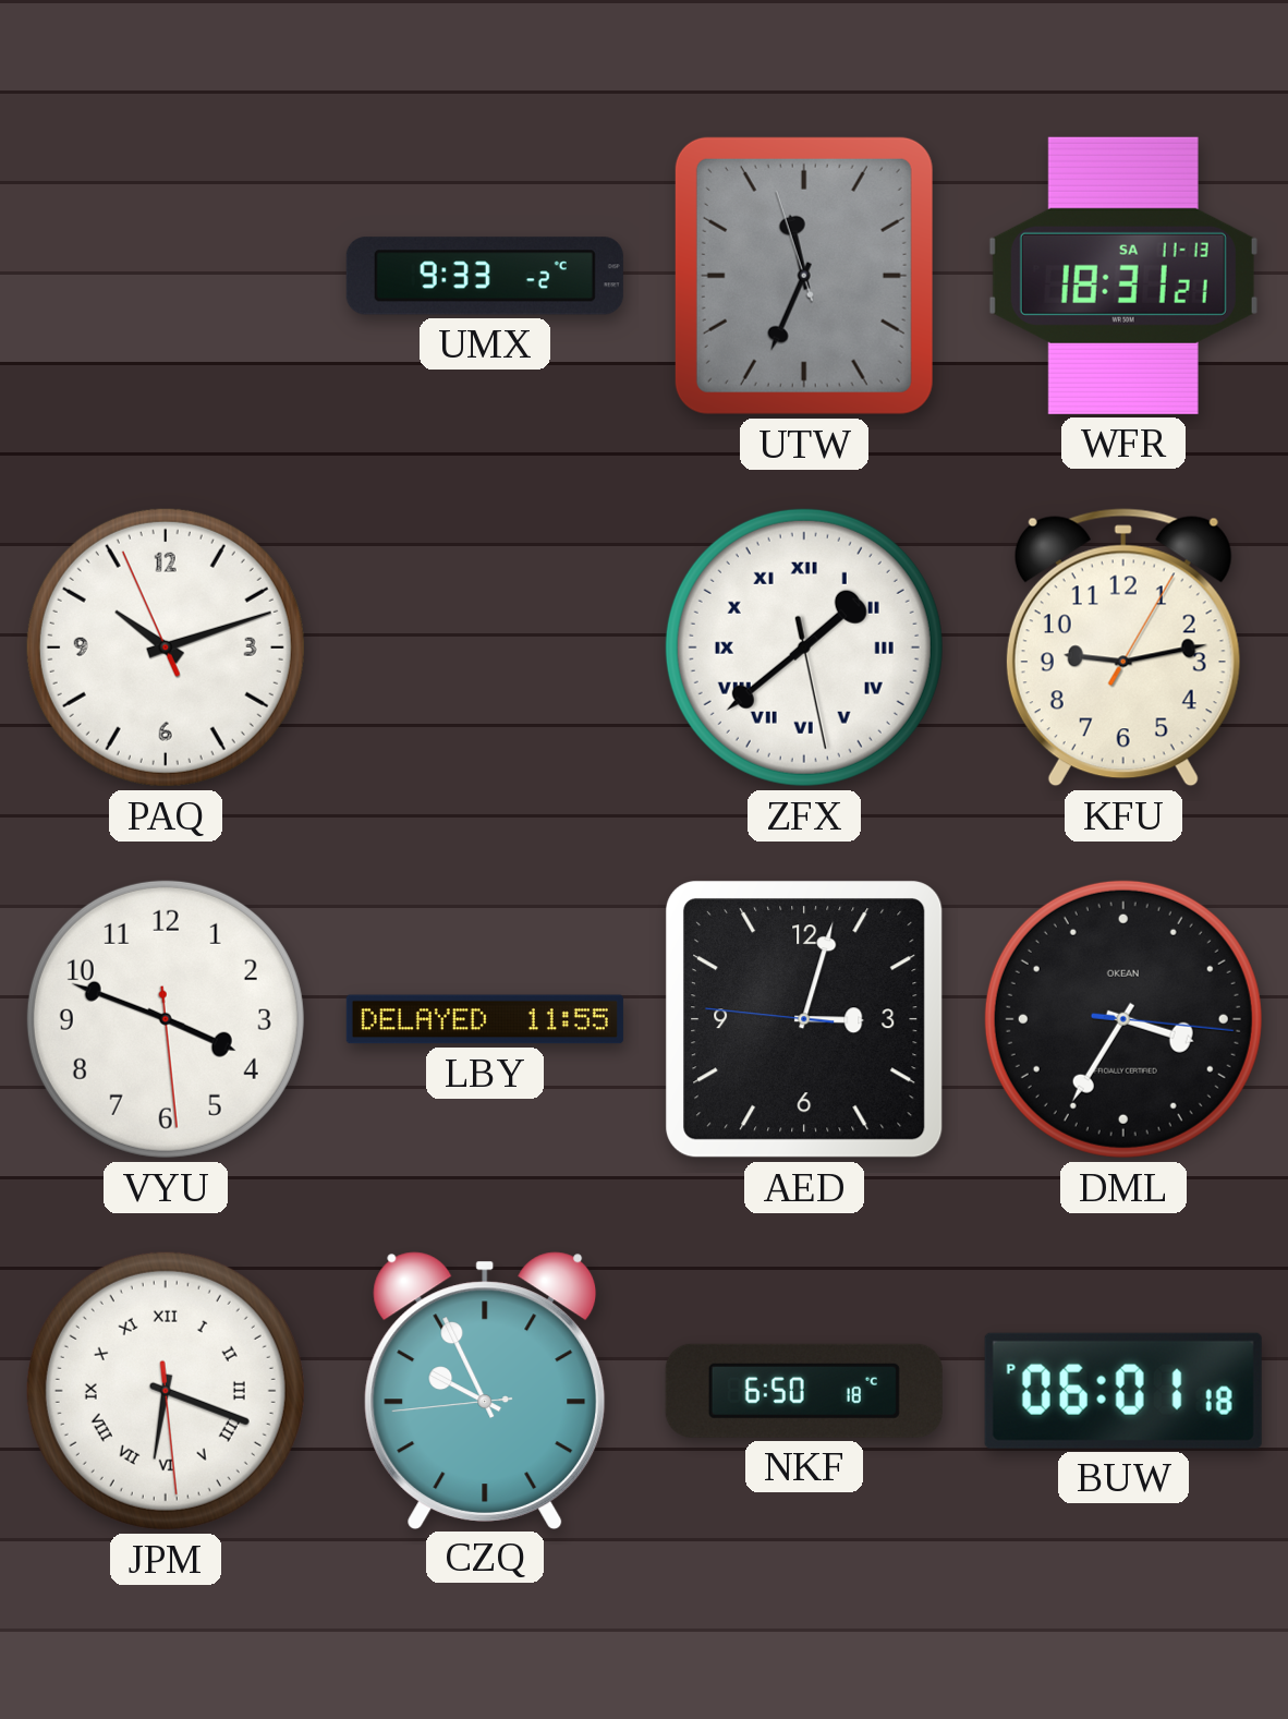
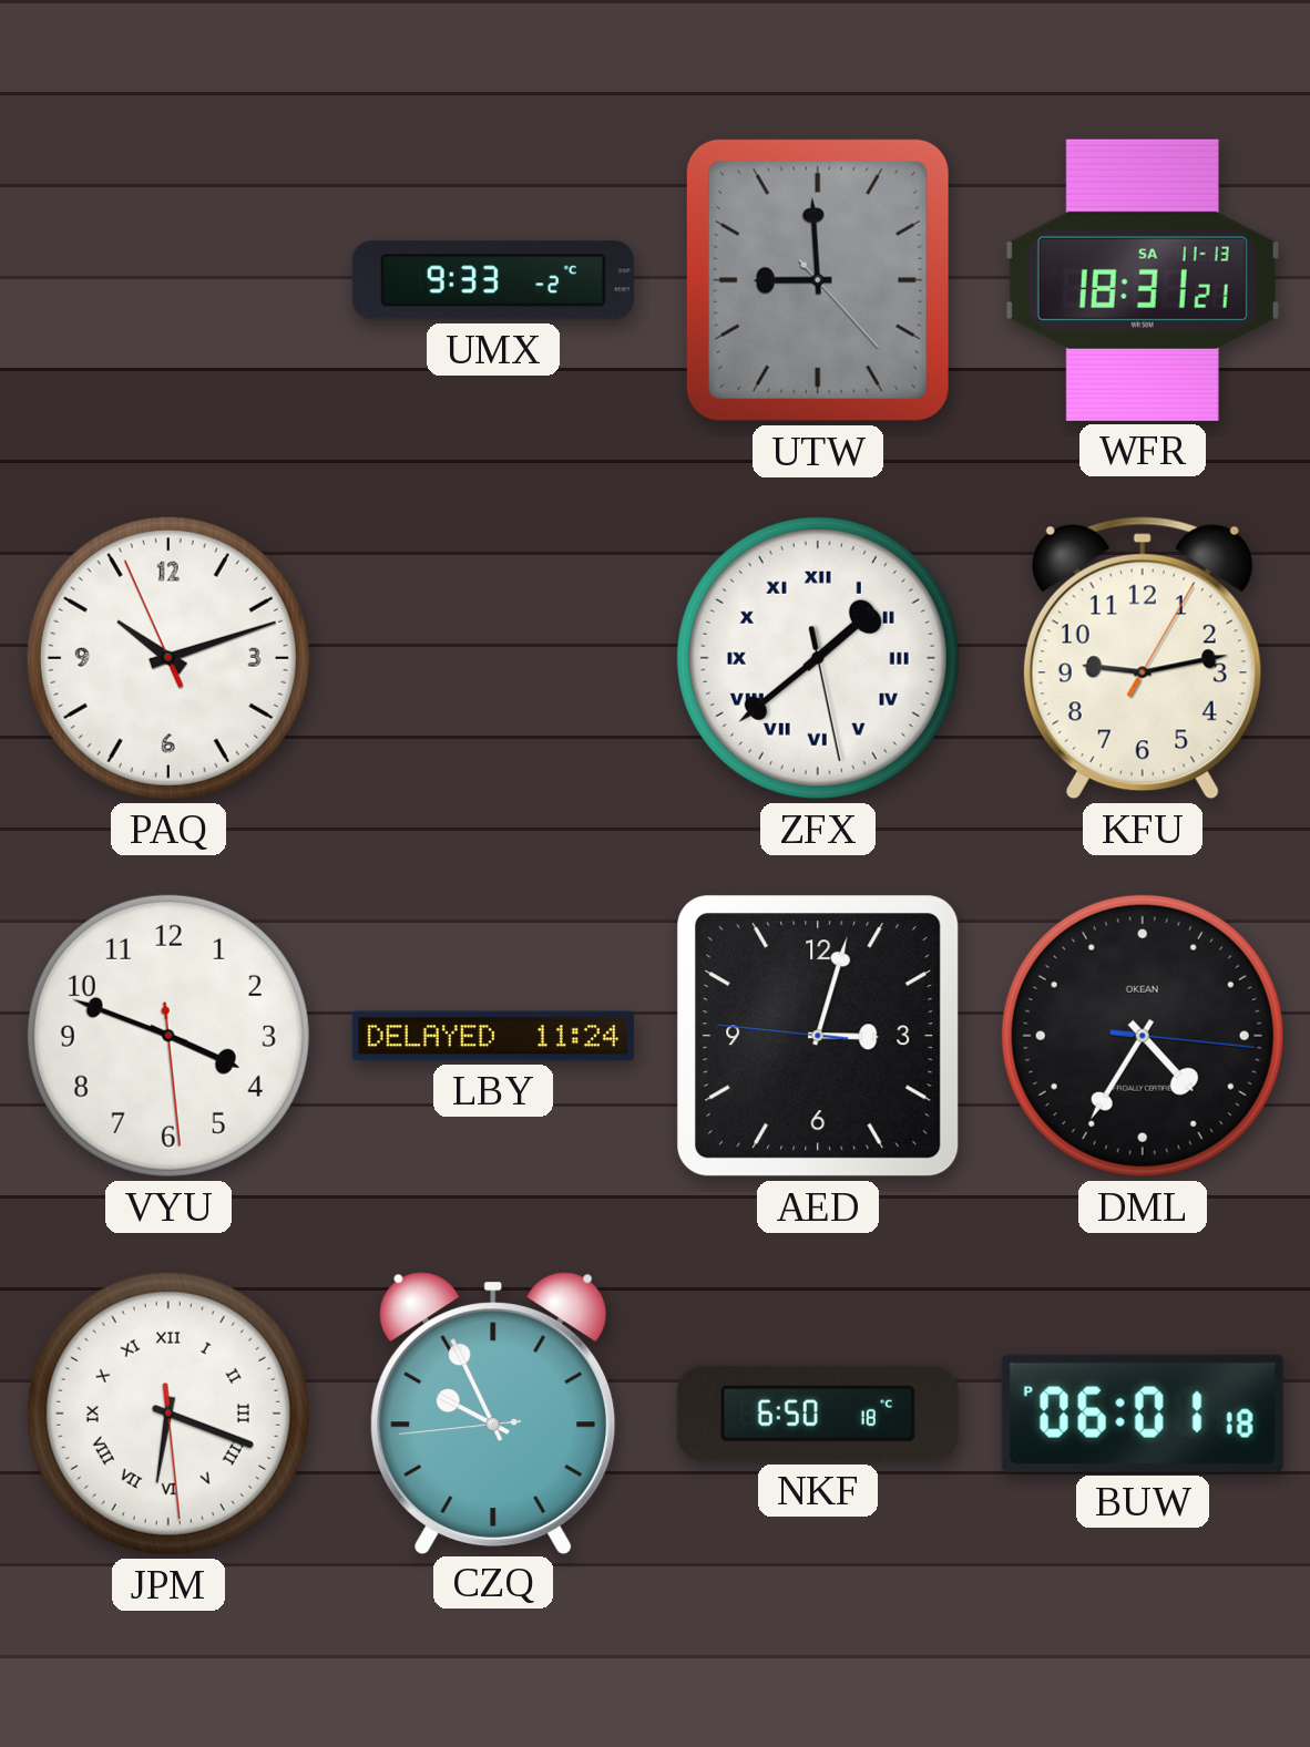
UTW: 11:33 -> 8:59 (818, 280)
LBY: 11:55 -> 11:24 (493, 1036)
DML: 3:35 -> 4:35 (1143, 1036)
